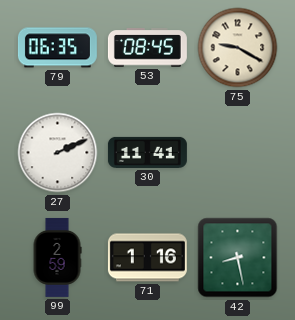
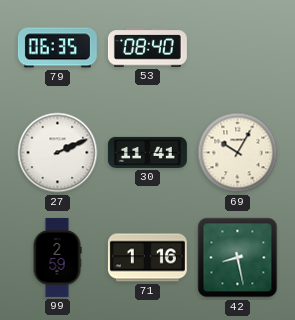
53: 08:45 -> 08:40 (147, 48)
75: 9:20 -> none (238, 48)
69: none -> 10:05 (238, 153)
